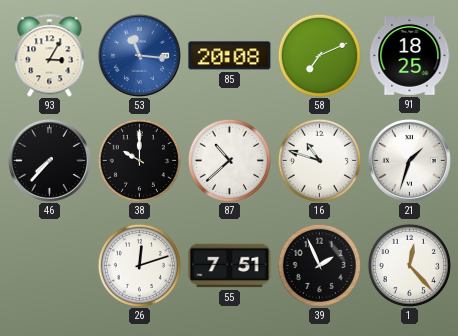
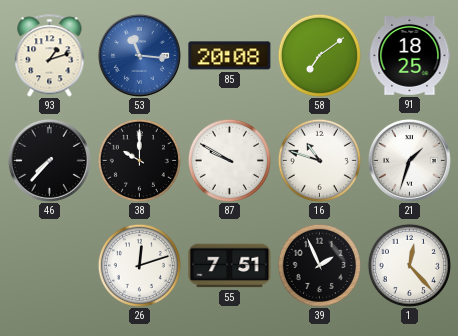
93: 3:05 -> 1:12 (50, 56)
58: 7:11 -> 7:09 (319, 55)
87: 10:38 -> 9:50 (229, 160)
